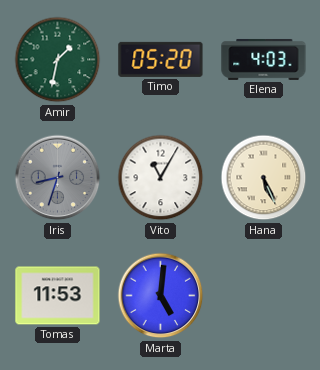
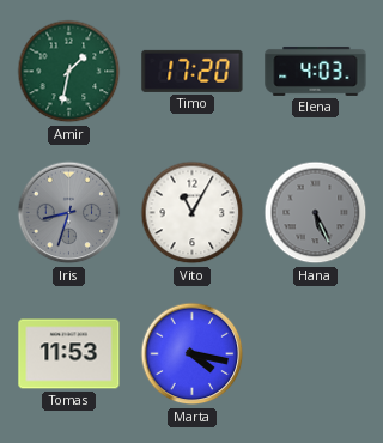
Timo: 05:20 -> 17:20 (193, 71)
Hana dial: cream -> grey (316, 213)
Marta: 5:01 -> 4:17 (193, 354)
